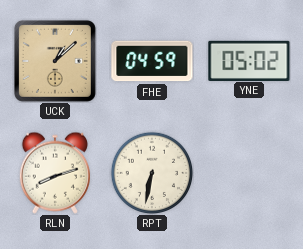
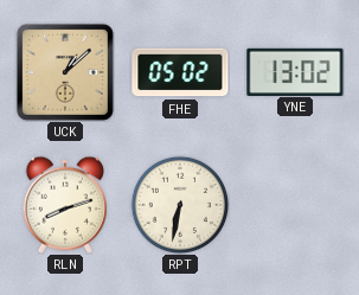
FHE: 04:59 -> 05:02 (180, 72)
YNE: 05:02 -> 13:02 (295, 71)
